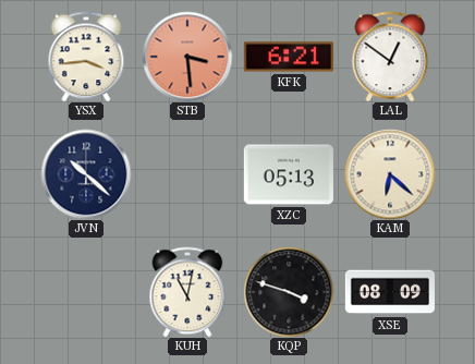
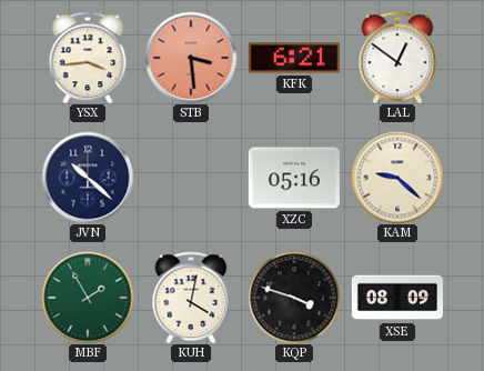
XZC: 05:13 -> 05:16 (294, 178)
KAM: 6:22 -> 9:22 (397, 178)
MBF: none -> 1:55 (88, 298)
KUH: 11:02 -> 4:02 (191, 298)
